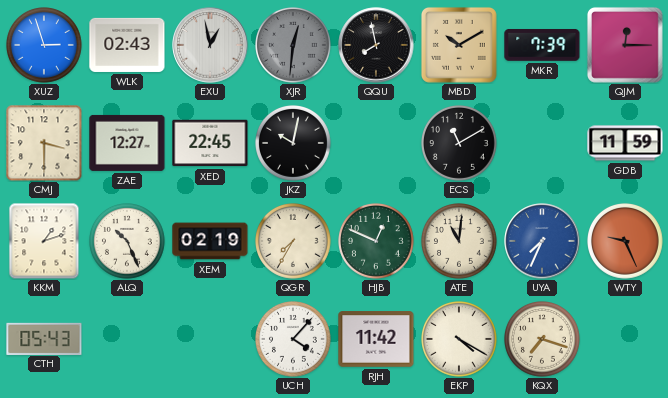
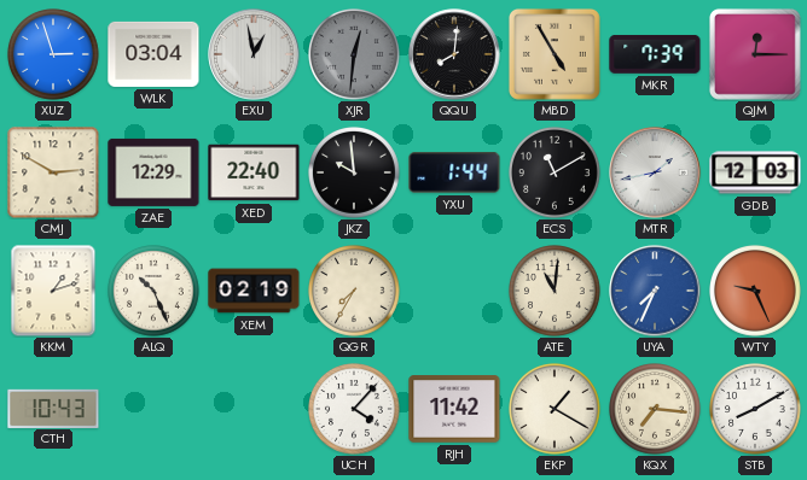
WLK: 02:43 -> 03:04 (153, 54)
QQU: 7:58 -> 8:01 (454, 54)
MBD: 10:10 -> 4:55 (555, 54)
CMJ: 3:30 -> 2:50 (53, 172)
ZAE: 12:27 -> 12:29 (153, 172)
XED: 22:45 -> 22:40 (254, 172)
JKZ: 10:02 -> 9:59 (355, 174)
YXU: none -> 1:44 (454, 172)
MTR: none -> 1:43 (655, 172)
GDB: 11:59 -> 12:03 (755, 172)
HJB: 12:49 -> none (377, 242)
CTH: 05:43 -> 10:43 (53, 408)
EKP: 4:20 -> 1:20 (556, 410)
KQX: 7:18 -> 7:16 (656, 410)
STB: none -> 8:10 (756, 410)
